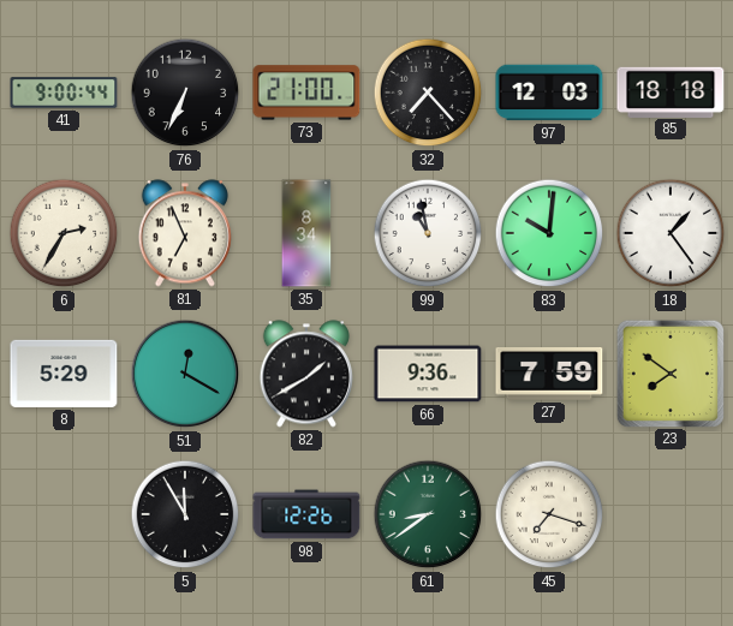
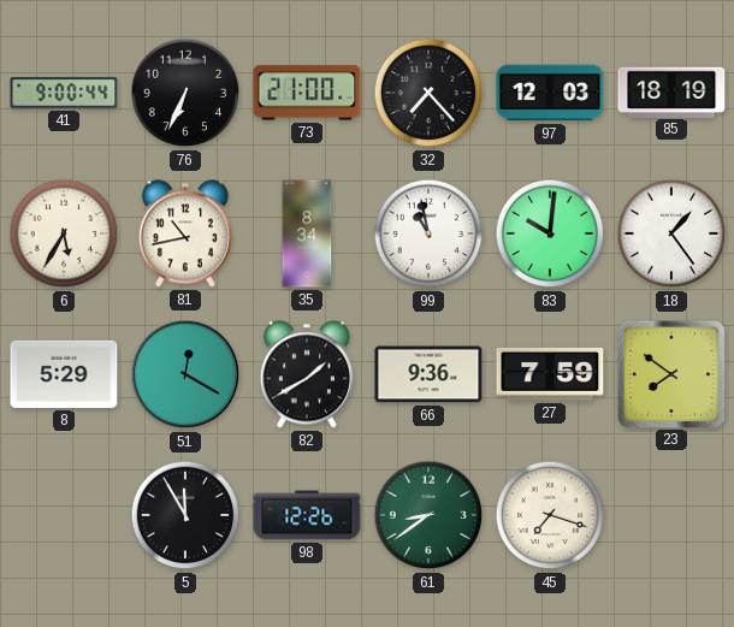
85: 18:18 -> 18:19 (671, 91)
6: 2:35 -> 5:35 (64, 233)
81: 6:56 -> 10:43 (185, 233)
